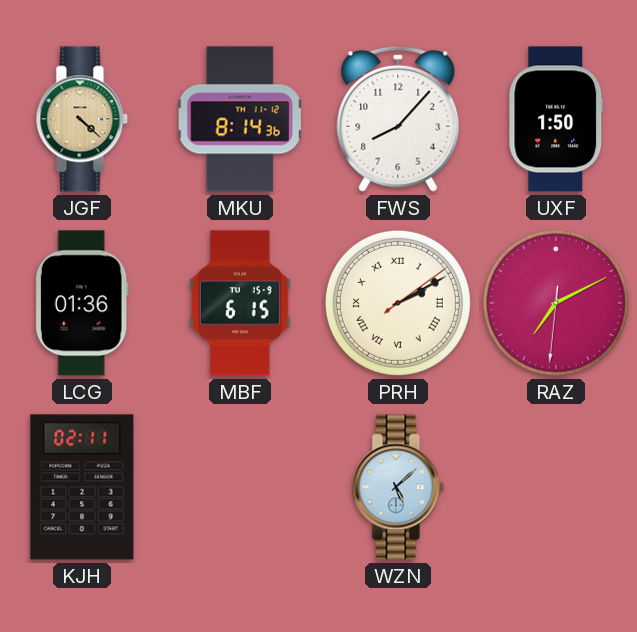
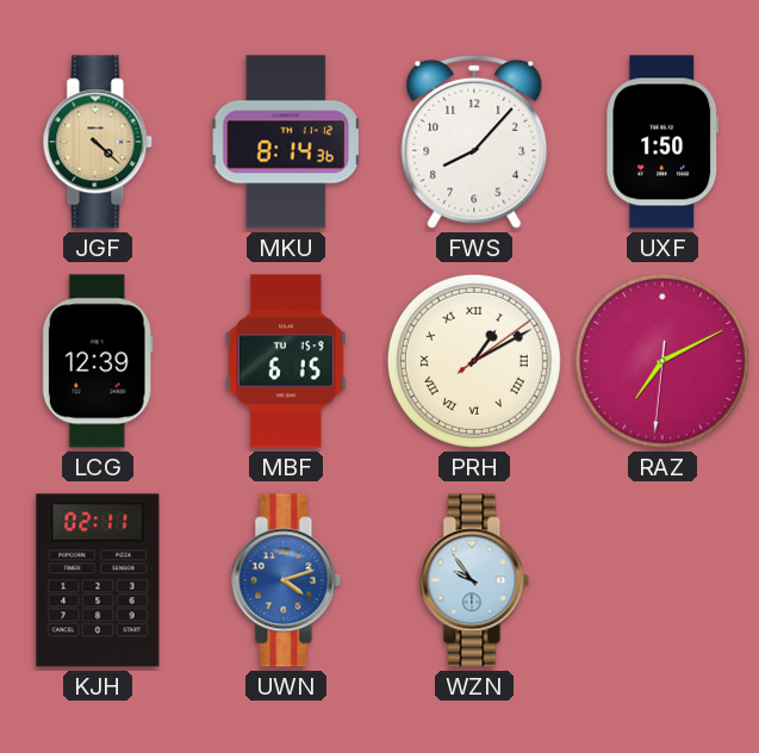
LCG: 01:36 -> 12:39 (98, 361)
PRH: 2:10 -> 1:10 (474, 361)
UWN: none -> 4:12 (286, 580)
WZN: 5:08 -> 9:54 (474, 580)
